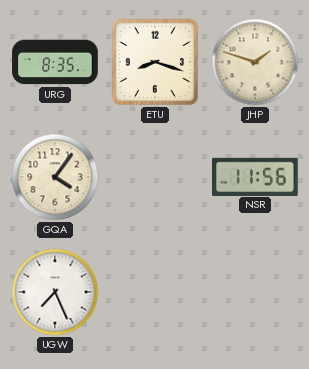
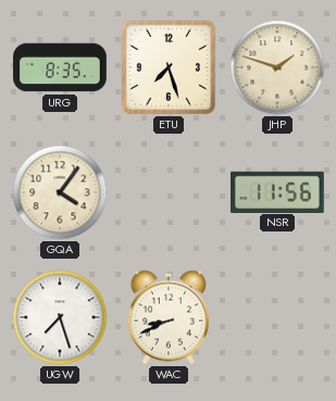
ETU: 8:18 -> 7:27 (169, 67)
UGW: 7:26 -> 7:27 (60, 317)
WAC: none -> 8:41 (167, 317)
